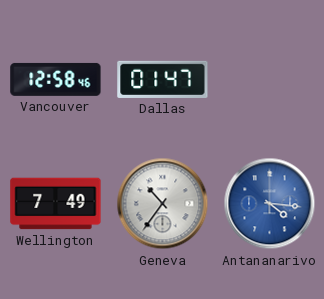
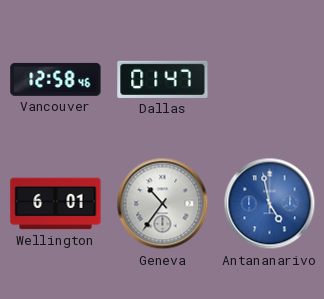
Wellington: 7:49 -> 6:01 (56, 204)
Antananarivo: 4:16 -> 4:58 (270, 204)
